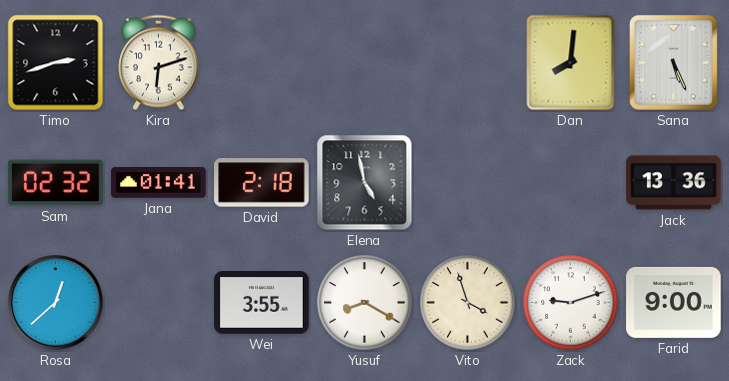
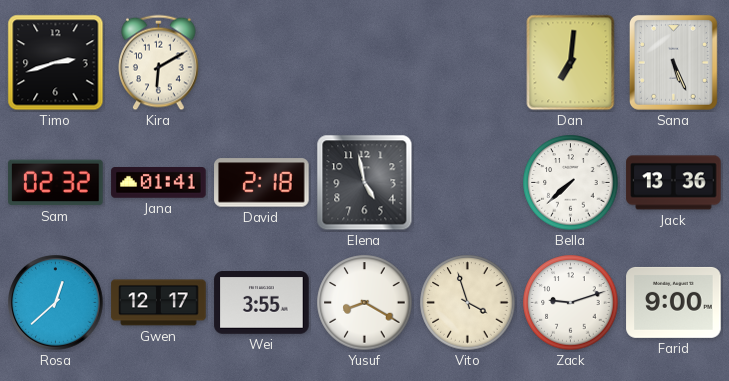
Kira: 6:12 -> 6:10 (159, 63)
Dan: 8:01 -> 7:01 (571, 63)
Bella: none -> 7:38 (571, 183)
Gwen: none -> 12:17 (159, 303)
